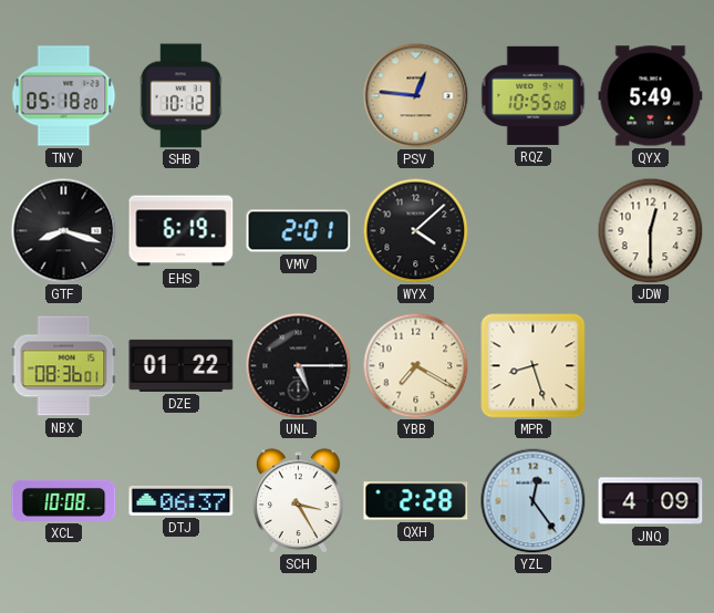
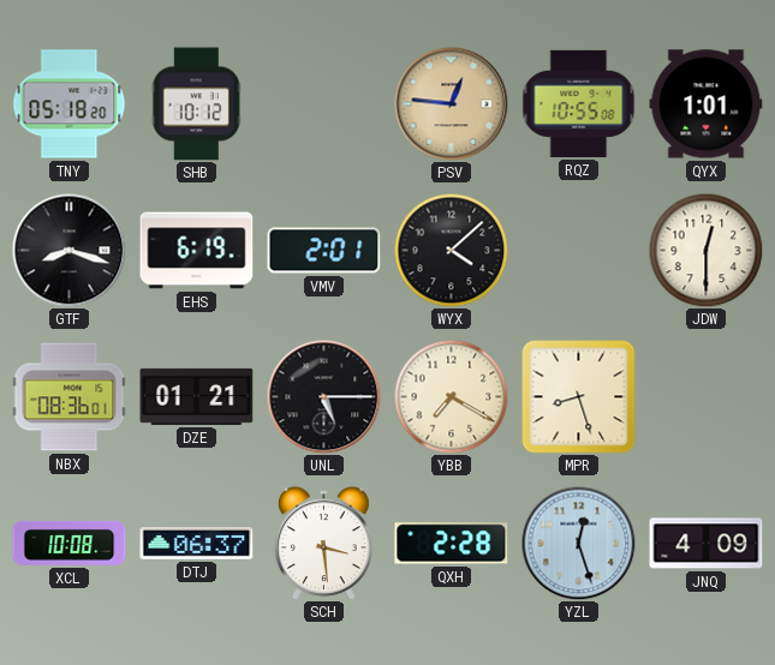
QYX: 5:49 -> 1:01 (707, 104)
DZE: 01:22 -> 01:21 (197, 396)
SCH: 3:25 -> 3:29 (323, 544)
YZL: 12:24 -> 12:27 (578, 543)
